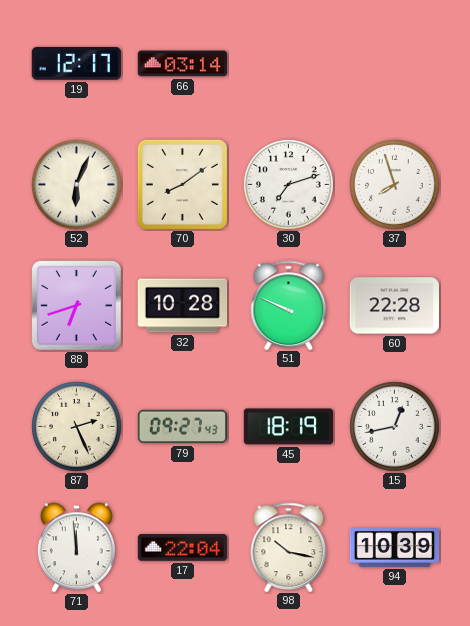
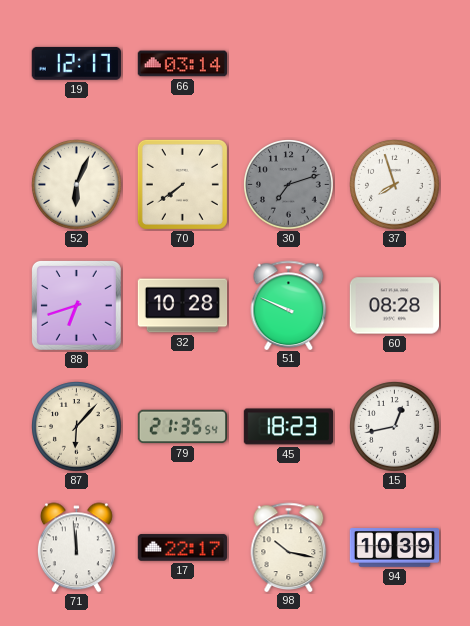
70: 8:09 -> 7:39 (182, 184)
30 dial: white -> grey (289, 185)
60: 22:28 -> 08:28 (394, 306)
87: 2:26 -> 6:07 (77, 427)
79: 09:27 -> 21:35 (182, 427)
45: 18:19 -> 18:23 (288, 427)
17: 22:04 -> 22:17 (182, 548)
